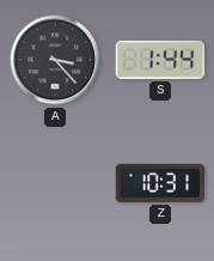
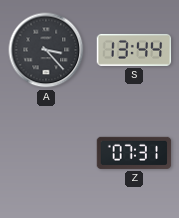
S: 1:44 -> 13:44 (134, 50)
Z: 10:31 -> 07:31 (134, 153)
